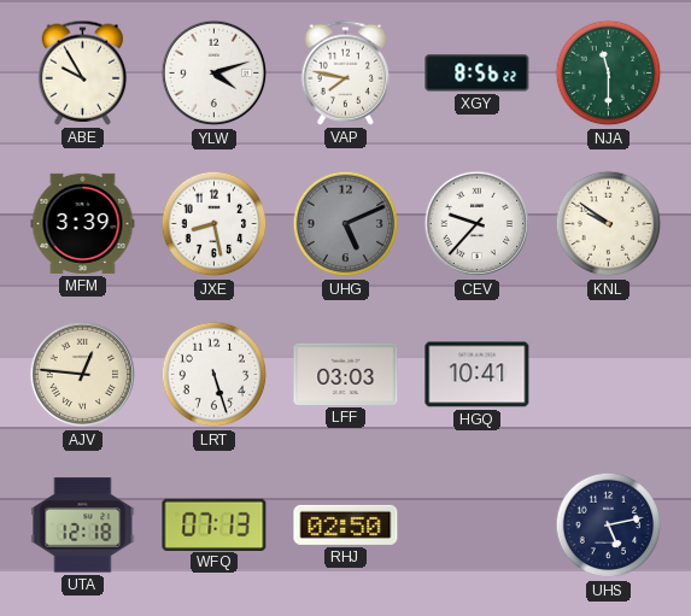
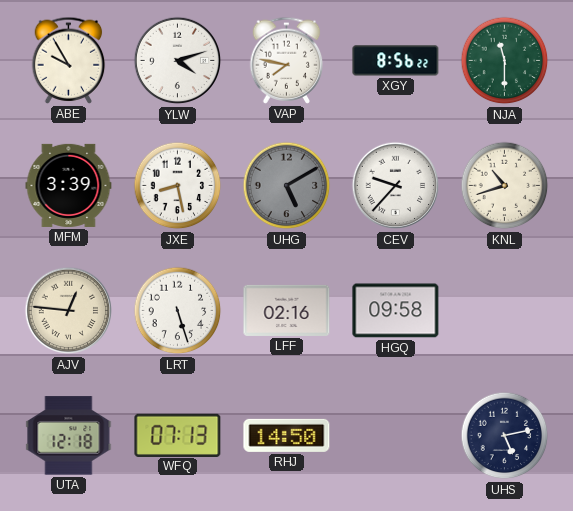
UHG: 5:11 -> 5:10 (287, 186)
KNL: 9:51 -> 10:42 (505, 186)
LFF: 03:03 -> 02:16 (287, 310)
HGQ: 10:41 -> 09:58 (396, 311)
RHJ: 02:50 -> 14:50 (287, 435)
